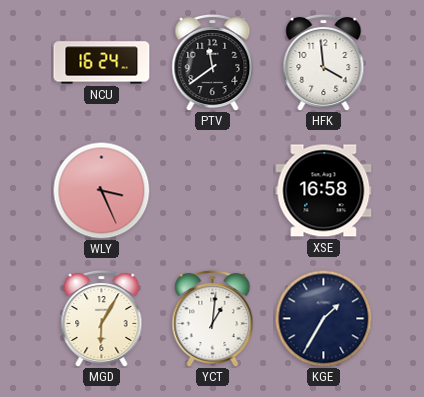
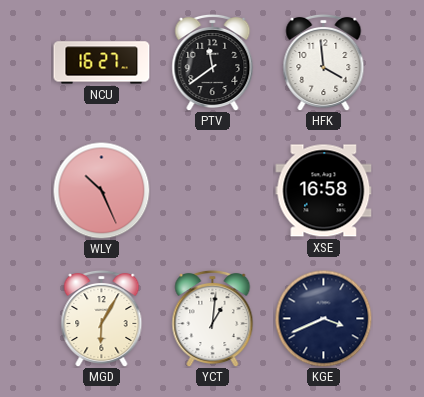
NCU: 16:24 -> 16:27 (102, 63)
WLY: 3:26 -> 10:26 (101, 190)
KGE: 1:35 -> 3:41 (323, 318)
